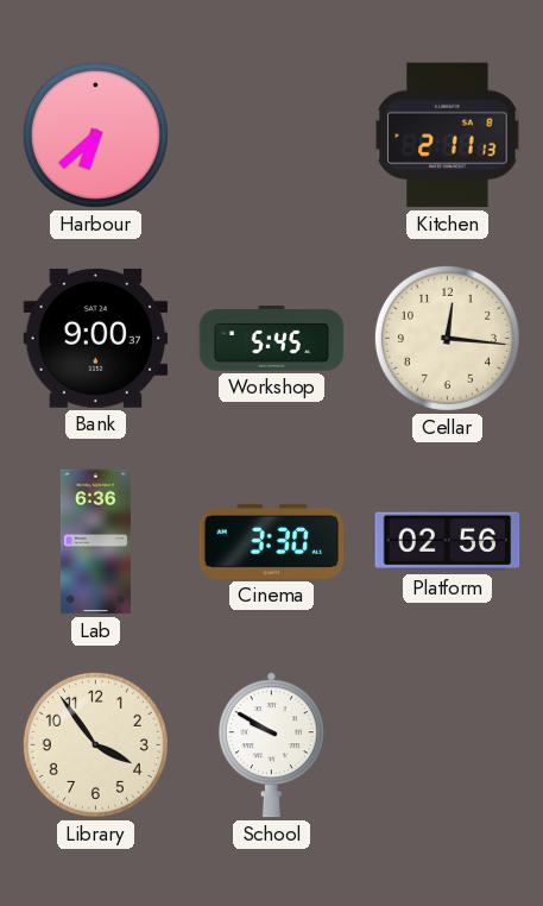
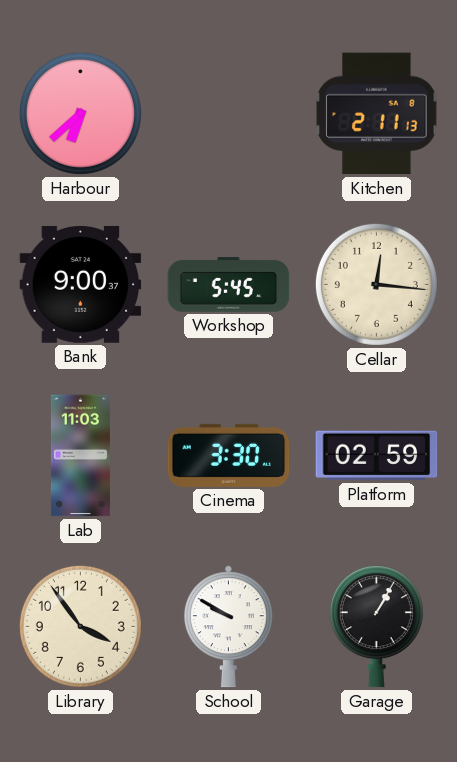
Lab: 6:36 -> 11:03 (80, 456)
Platform: 02:56 -> 02:59 (377, 456)
Garage: none -> 1:05 (376, 627)
